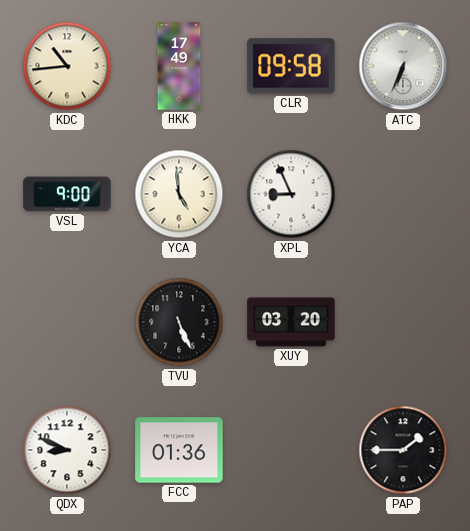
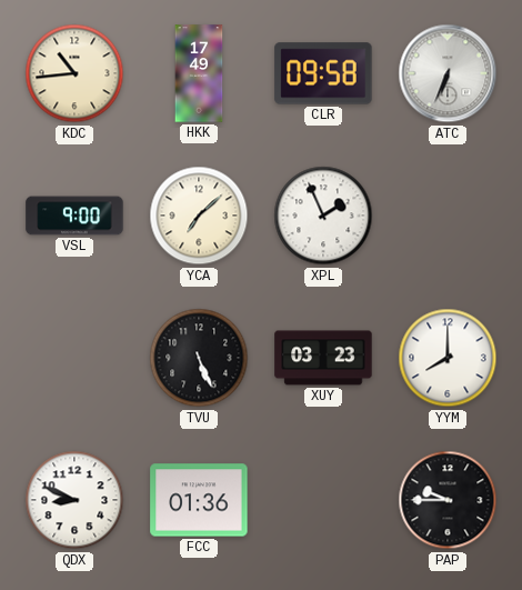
YCA: 4:59 -> 7:08 (199, 216)
XPL: 8:56 -> 1:56 (323, 216)
XUY: 03:20 -> 03:23 (323, 358)
YYM: none -> 8:00 (448, 358)
PAP: 1:45 -> 9:45 (448, 500)
